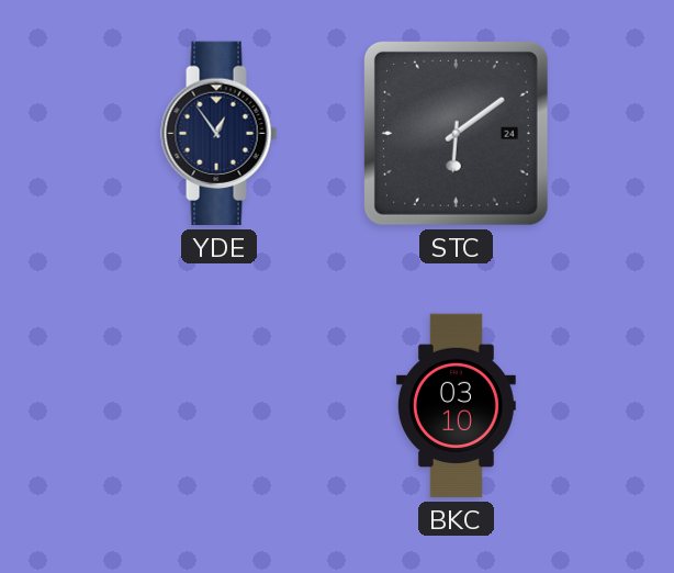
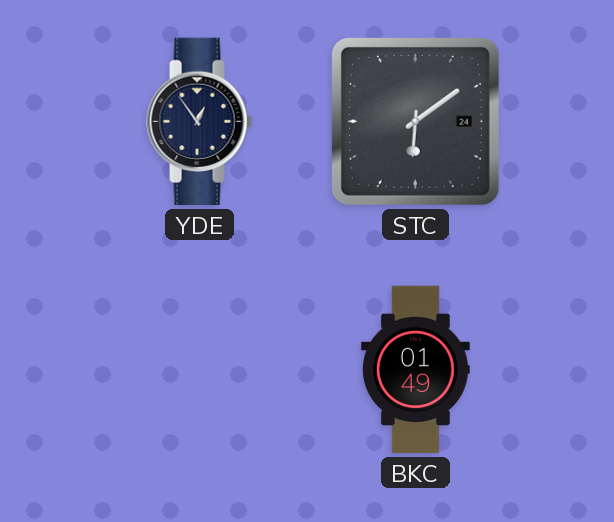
BKC: 03:10 -> 01:49 (416, 370)
